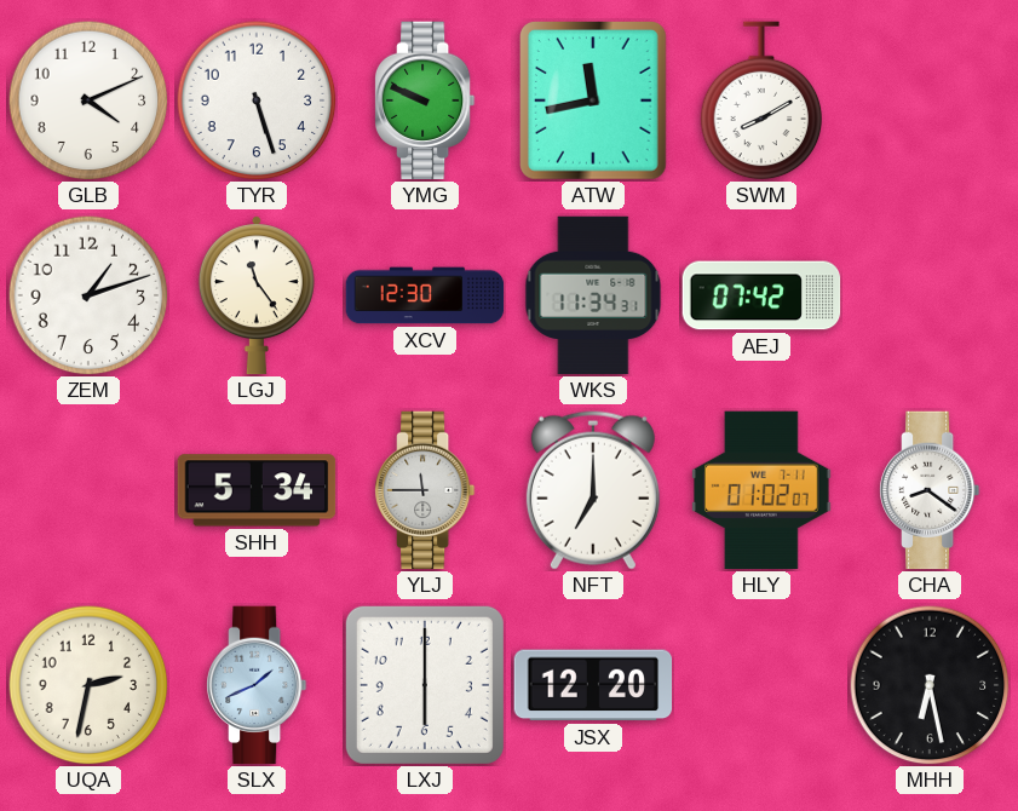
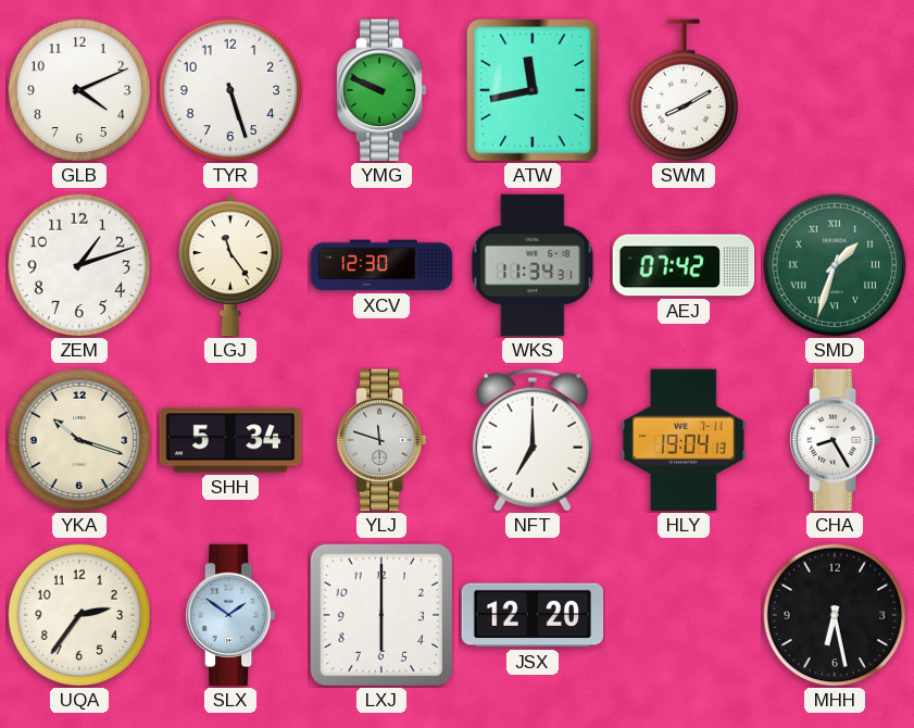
SMD: none -> 1:33 (835, 265)
YKA: none -> 10:18 (79, 440)
YLJ: 11:45 -> 11:48 (381, 440)
HLY: 01:02 -> 19:04 (685, 440)
CHA: 8:21 -> 8:25 (835, 440)
UQA: 2:32 -> 2:36 (79, 615)
SLX: 1:41 -> 1:51 (230, 615)
